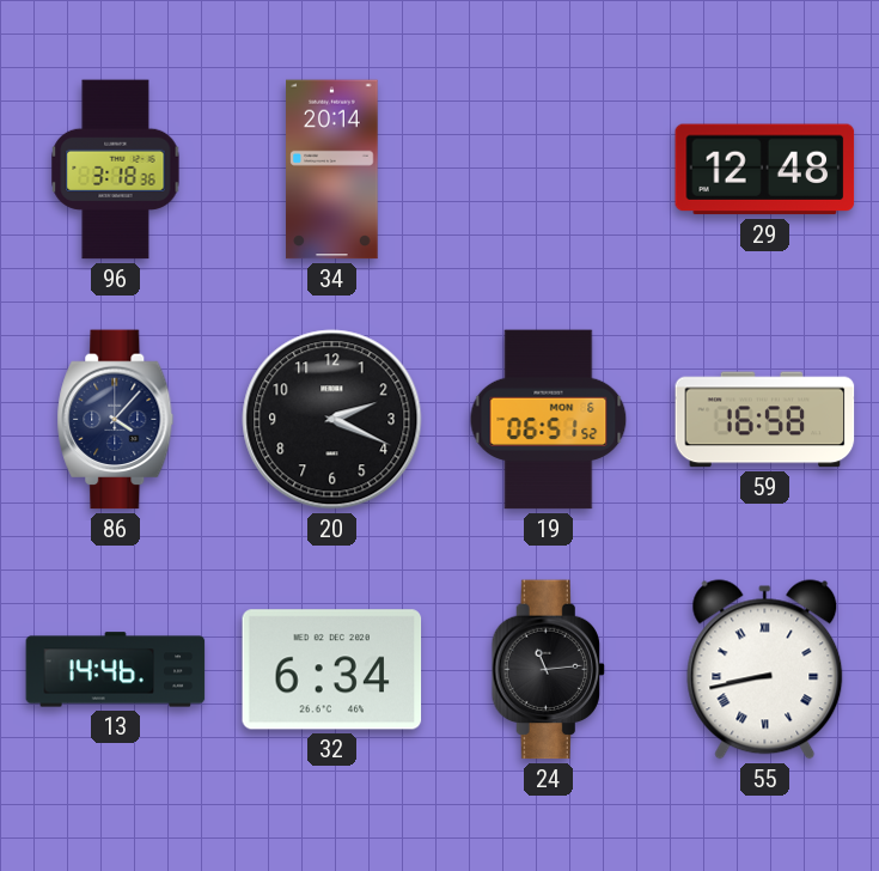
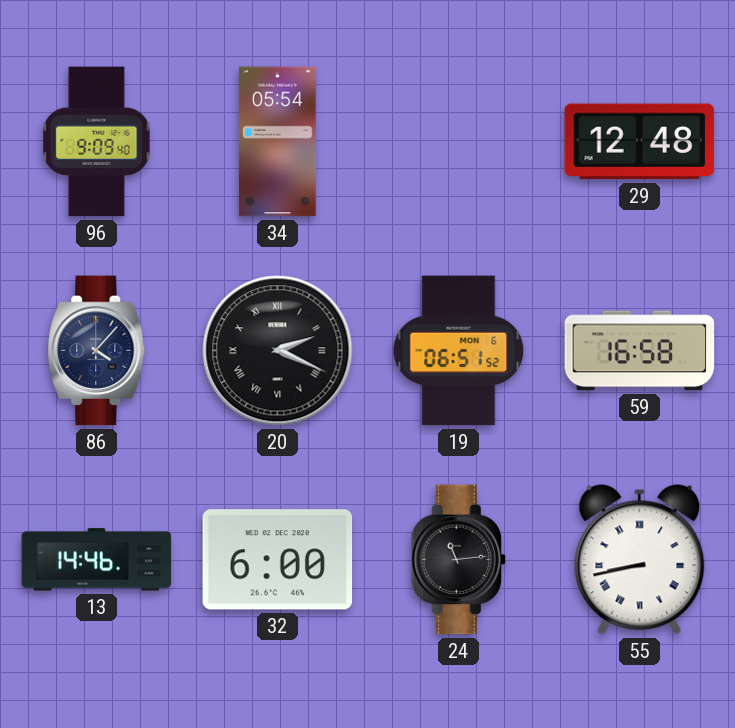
96: 3:18 -> 9:09 (97, 142)
34: 20:14 -> 05:54 (278, 142)
20 numerals: Arabic -> Roman (278, 351)
32: 6:34 -> 6:00 (278, 560)
